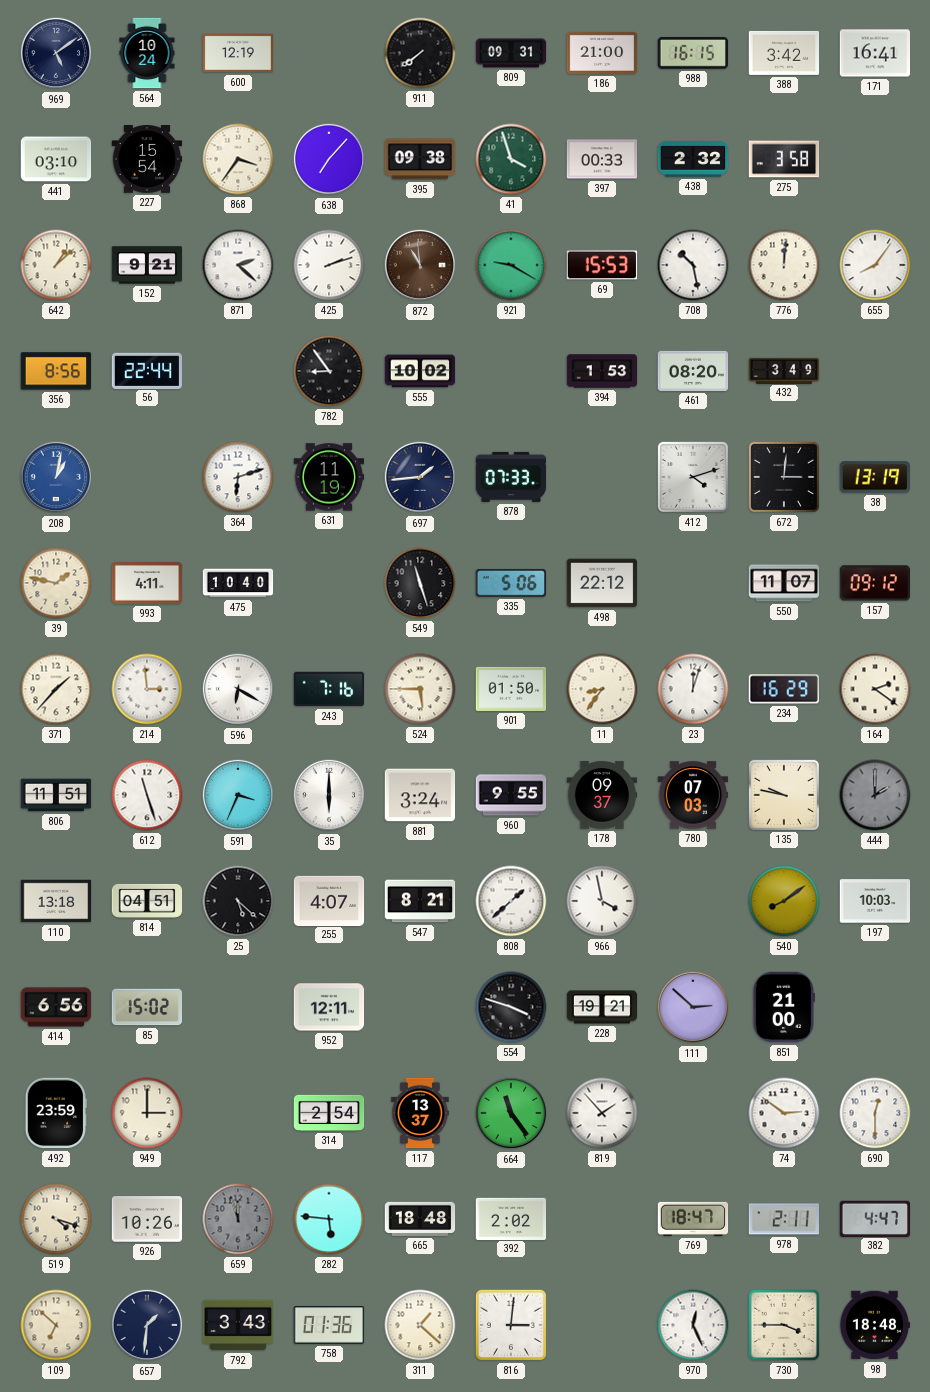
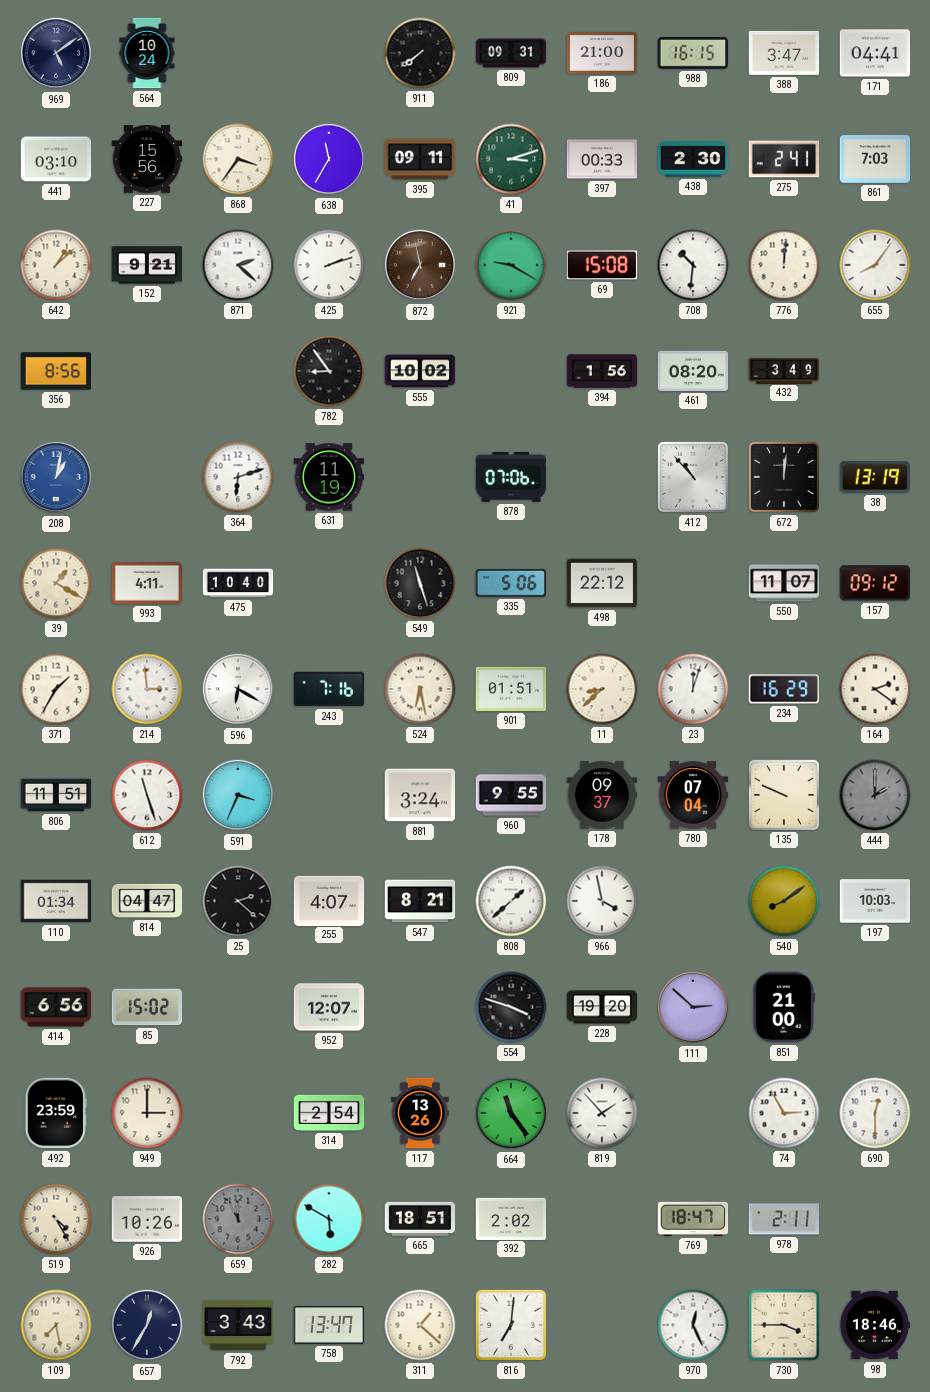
600: 12:19 -> none (238, 53)
388: 3:42 -> 3:47 (784, 53)
171: 16:41 -> 04:41 (875, 53)
227: 15:54 -> 15:56 (147, 159)
638: 7:07 -> 11:35 (329, 159)
395: 09:38 -> 09:11 (420, 159)
41: 3:57 -> 3:12 (511, 159)
438: 2:32 -> 2:30 (693, 159)
275: 3:58 -> 2:41 (784, 159)
861: none -> 7:03 (875, 159)
872: 10:59 -> 6:58 (420, 265)
69: 15:53 -> 15:08 (602, 265)
708: 10:28 -> 10:31 (693, 265)
56: 22:44 -> none (147, 370)
394: 1:53 -> 1:56 (602, 371)
697: 1:44 -> none (420, 477)
878: 07:33 -> 07:06 (511, 477)
412: 4:12 -> 10:53 (693, 477)
672: 3:01 -> 12:01 (784, 477)
39: 1:47 -> 1:20 (56, 583)
371: 1:37 -> 1:35 (56, 689)
524: 5:45 -> 6:28 (420, 689)
901: 01:50 -> 01:51 (511, 689)
11: 8:36 -> 8:38 (602, 689)
35: 6:00 -> none (329, 795)
780: 07:03 -> 07:04 (693, 795)
135: 9:47 -> 9:49 (784, 795)
110: 13:18 -> 01:34 (56, 901)
814: 04:51 -> 04:47 (147, 901)
25: 5:22 -> 2:22 (238, 901)
952: 12:11 -> 12:07 (329, 1007)
228: 19:21 -> 19:20 (602, 1007)
117: 13:37 -> 13:26 (420, 1113)
74: 2:51 -> 2:55 (784, 1113)
519: 4:18 -> 4:25 (56, 1219)
659: 11:57 -> 11:55 (238, 1219)
282: 5:46 -> 5:50 (329, 1219)
665: 18:48 -> 18:51 (420, 1219)
382: 4:47 -> none (875, 1218)
109: 6:52 -> 7:28 (56, 1325)
657: 1:31 -> 12:35 (147, 1325)
758: 01:36 -> 13:47 (329, 1325)
816: 3:01 -> 7:01 (511, 1325)
98: 18:48 -> 18:46 (875, 1325)
